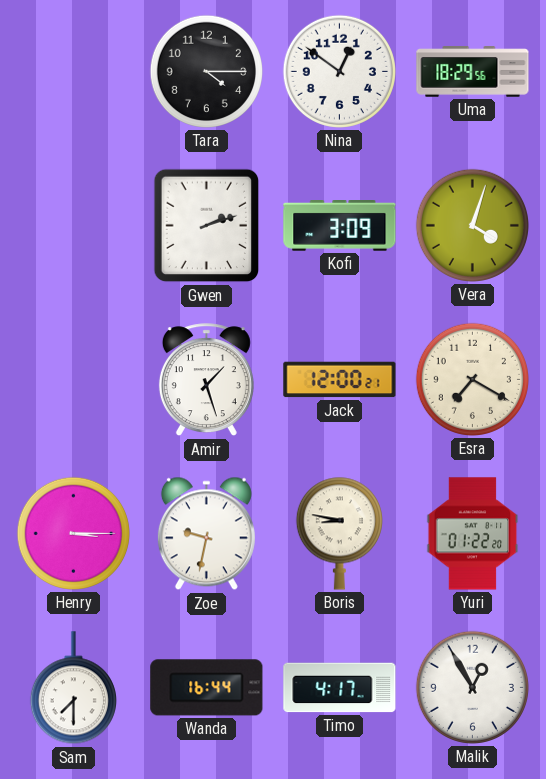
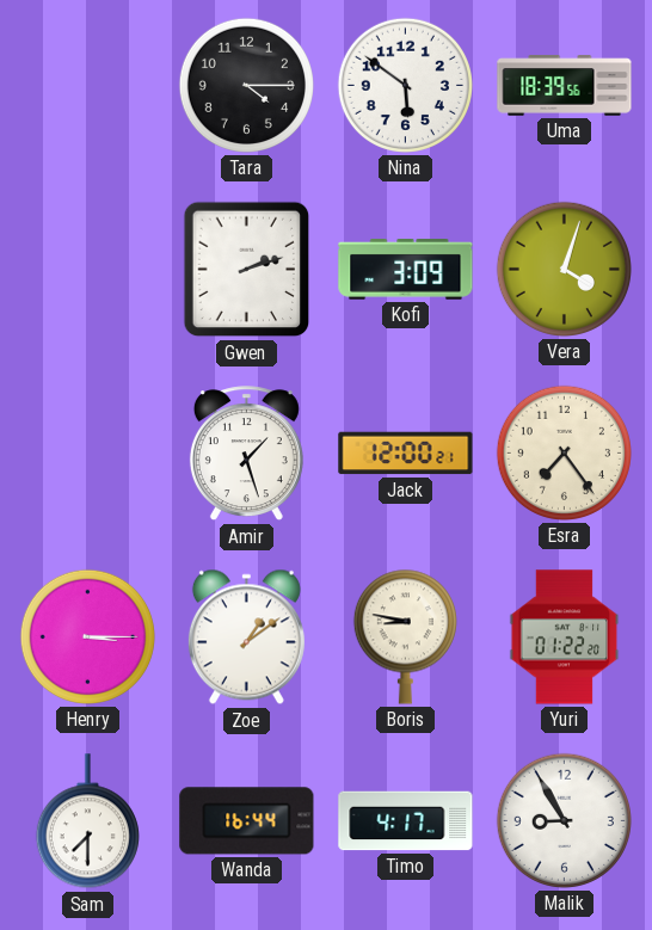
Nina: 12:51 -> 5:51 (405, 85)
Uma: 18:29 -> 18:39 (565, 86)
Esra: 7:20 -> 7:24 (564, 452)
Zoe: 9:32 -> 1:09 (246, 638)
Malik: 12:55 -> 8:55 (564, 820)
